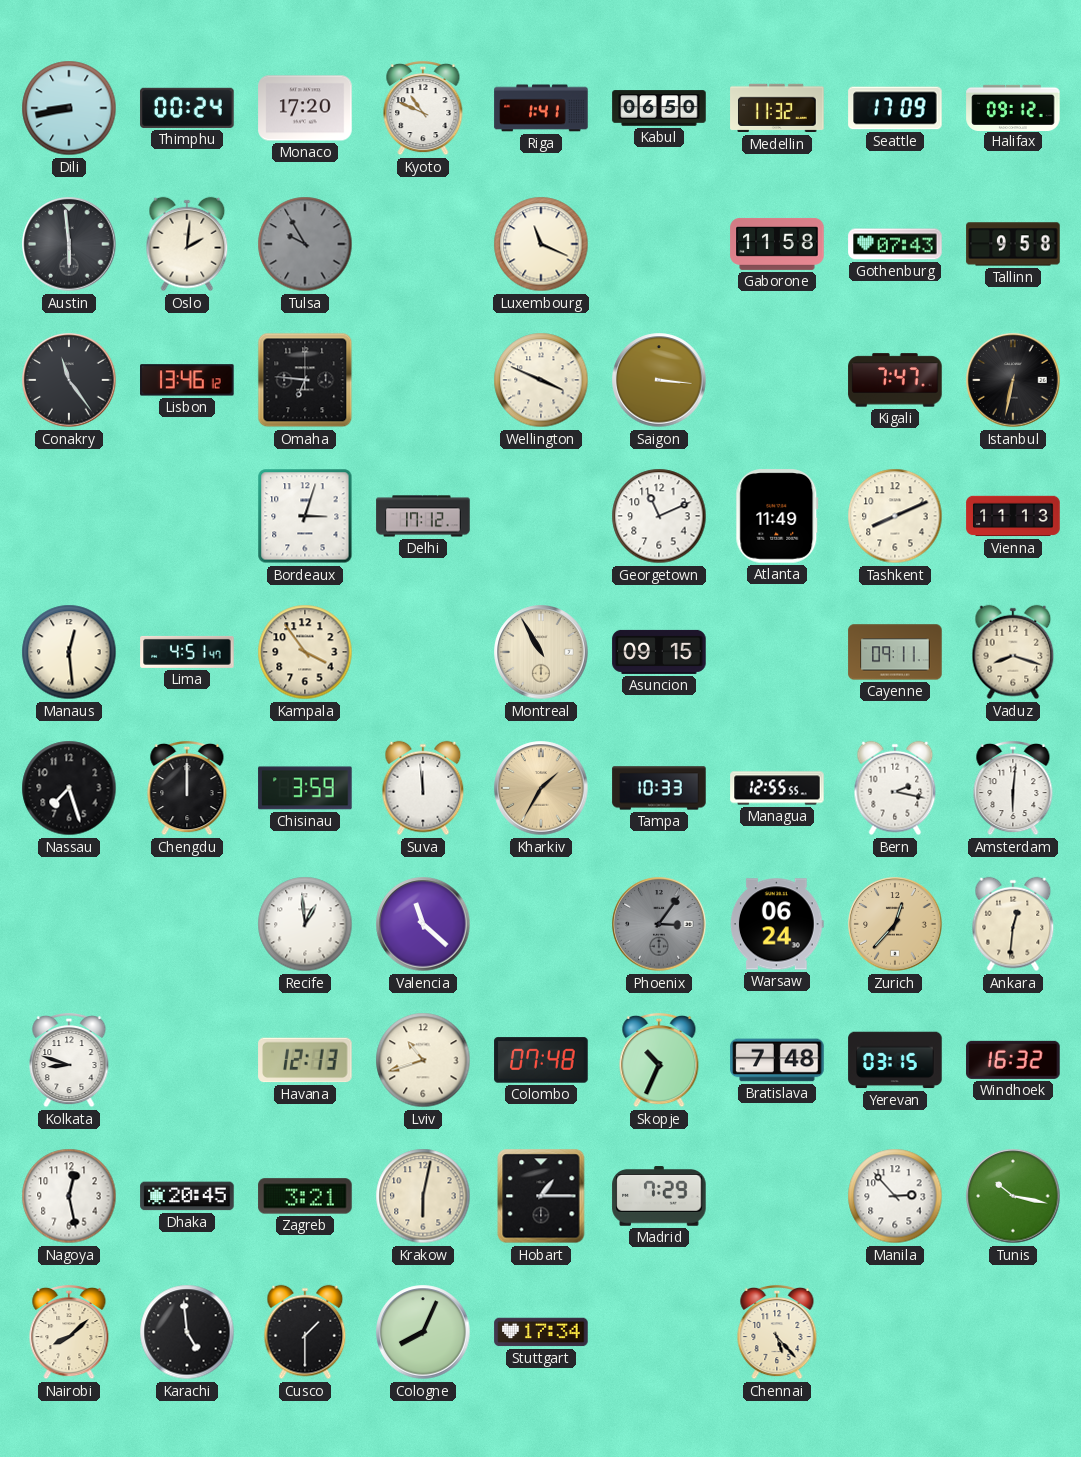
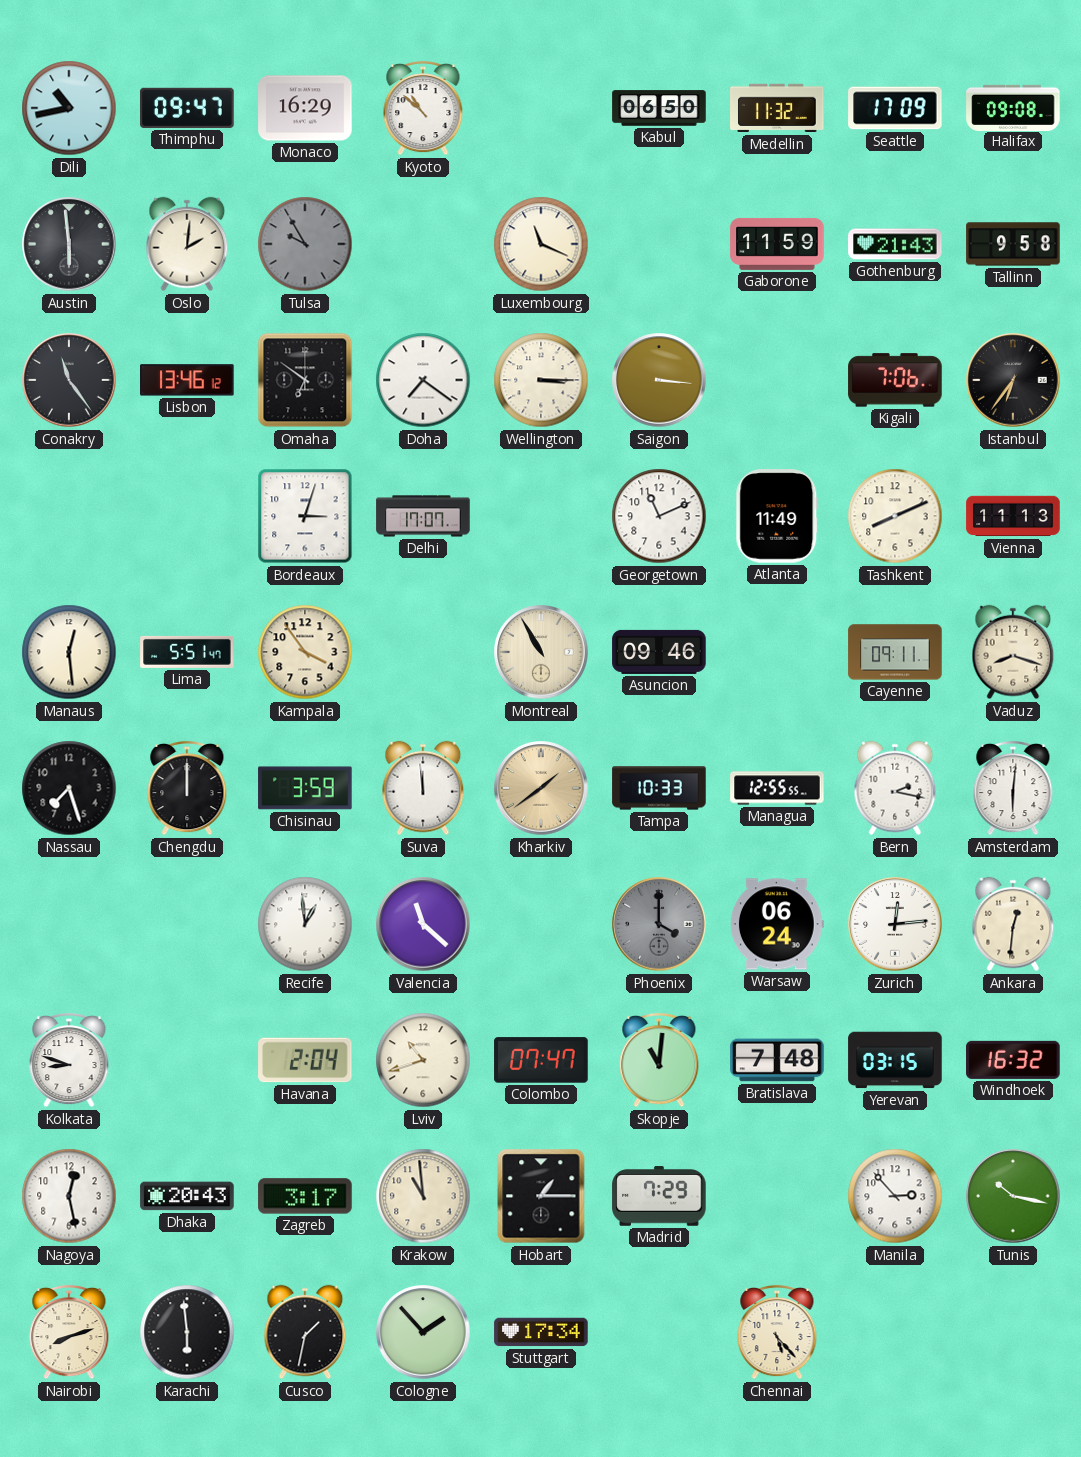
Dili: 8:43 -> 10:43 (69, 108)
Thimphu: 00:24 -> 09:47 (187, 108)
Monaco: 17:20 -> 16:29 (305, 108)
Kyoto: 10:49 -> 10:52 (423, 108)
Riga: 1:41 -> none (541, 108)
Halifax: 09:12 -> 09:08 (1013, 107)
Gaborone: 11:58 -> 11:59 (777, 244)
Gothenburg: 07:43 -> 21:43 (895, 244)
Omaha: 6:46 -> 6:51 (305, 380)
Doha: none -> 7:21 (423, 380)
Wellington: 3:49 -> 3:15 (541, 380)
Kigali: 7:47 -> 7:06 (895, 380)
Istanbul: 6:32 -> 6:36 (1013, 380)
Delhi: 17:12 -> 17:07 (423, 516)
Lima: 4:51 -> 5:51 (187, 652)
Asuncion: 09:15 -> 09:46 (659, 652)
Kharkiv: 1:35 -> 1:39 (541, 788)
Phoenix: 3:06 -> 4:00 (659, 924)
Zurich: 12:37 -> 12:14 (895, 924)
Zurich dial: champagne -> white (895, 924)
Havana: 12:13 -> 2:04 (305, 1060)
Colombo: 07:48 -> 07:47 (541, 1060)
Skopje: 10:34 -> 11:01 (659, 1060)
Dhaka: 20:45 -> 20:43 (187, 1196)
Zagreb: 3:21 -> 3:17 (305, 1196)
Krakow: 6:02 -> 10:59 (423, 1196)
Nairobi: 8:08 -> 8:12 (69, 1332)
Karachi: 4:59 -> 5:59 (187, 1332)
Cusco: 1:30 -> 1:32 (305, 1332)
Cologne: 8:04 -> 1:53 (423, 1332)
